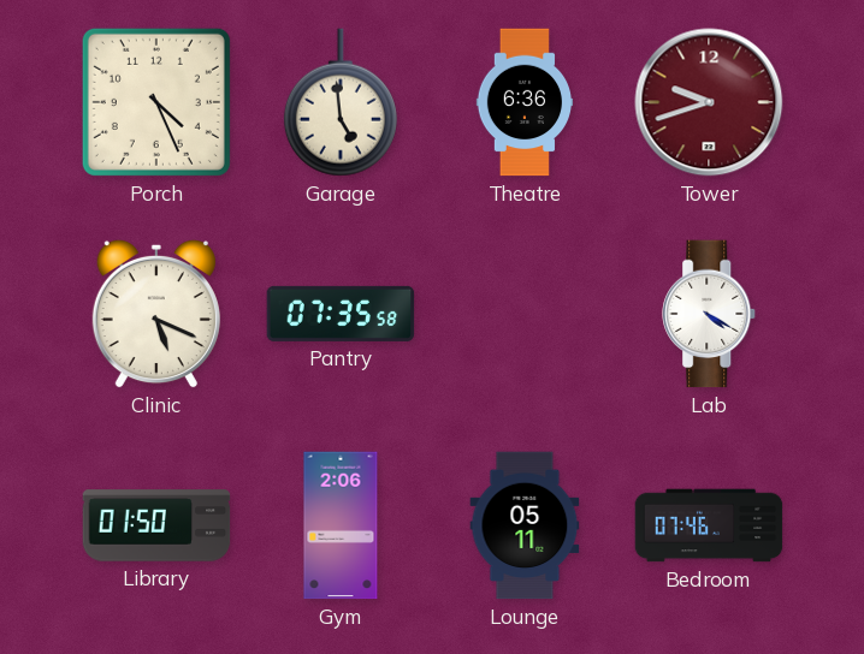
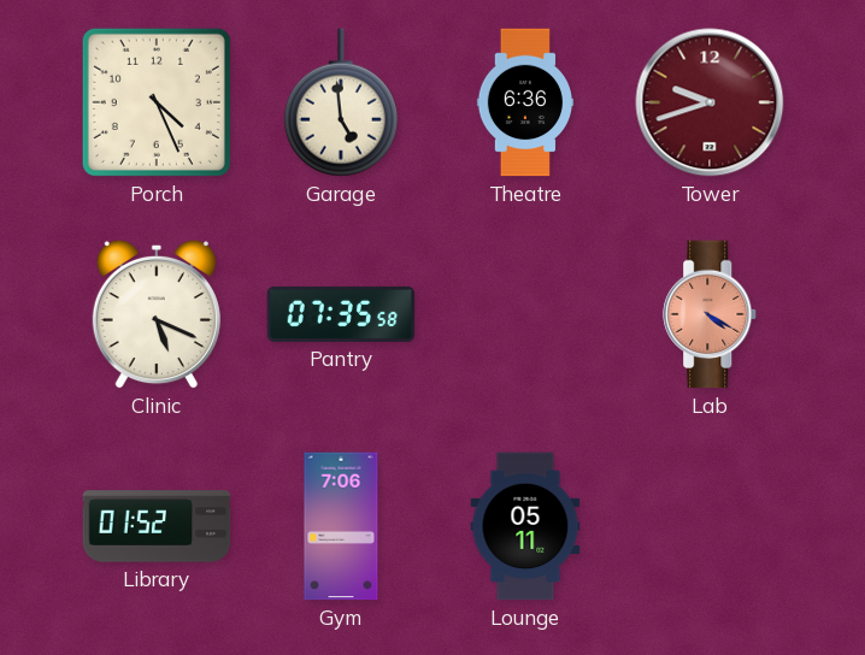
Lab dial: white -> salmon (711, 314)
Library: 01:50 -> 01:52 (157, 526)
Gym: 2:06 -> 7:06 (341, 526)
Bedroom: 07:46 -> none (709, 525)
